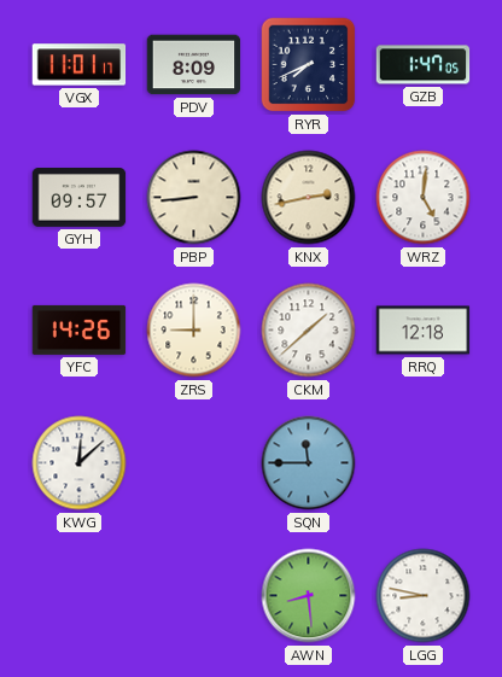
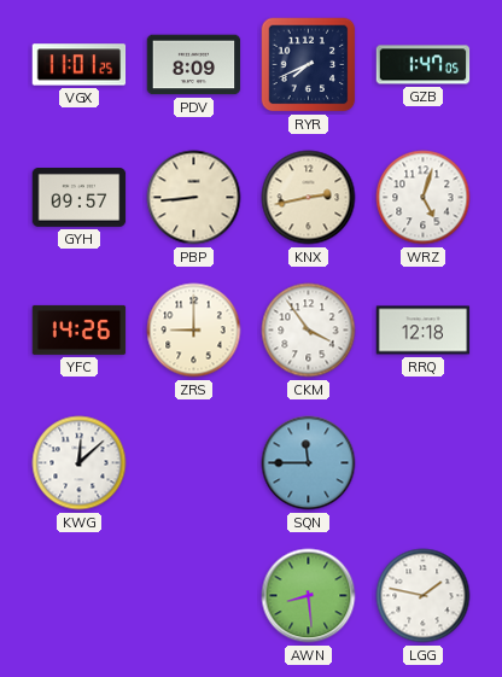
VGX: 11:01:17 -> 11:01:25 (80, 65)
WRZ: 5:01 -> 5:03 (424, 198)
CKM: 1:38 -> 3:54 (309, 331)
LGG: 8:47 -> 1:47 (424, 596)
